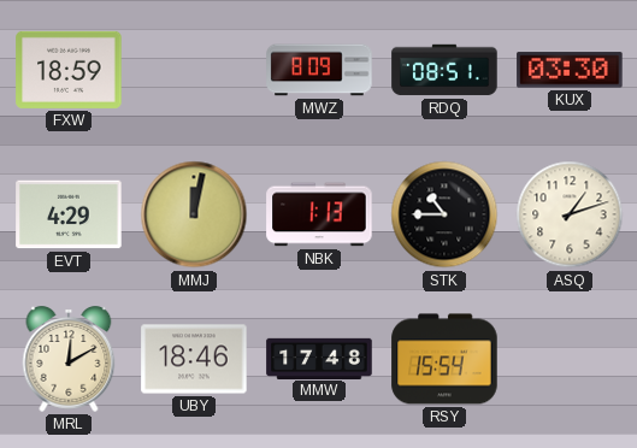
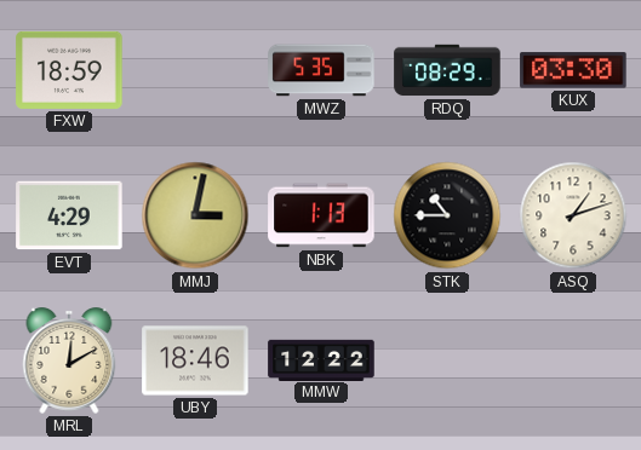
MWZ: 8:09 -> 5:35 (321, 70)
RDQ: 08:51 -> 08:29 (447, 70)
MMJ: 12:02 -> 3:02 (195, 215)
MMW: 17:48 -> 12:22 (321, 359)
RSY: 15:54 -> none (444, 359)
